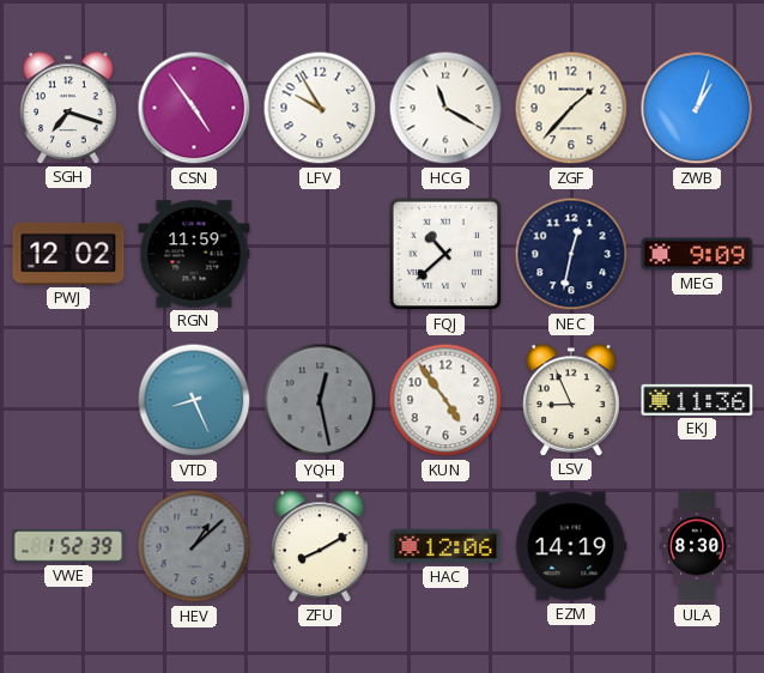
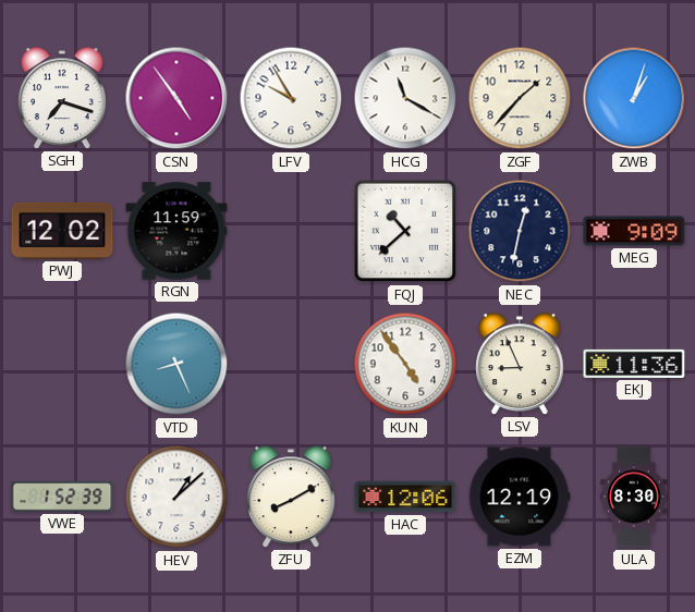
YQH: 12:28 -> none (320, 400)
HEV dial: grey -> white (176, 497)
EZM: 14:19 -> 12:19 (520, 497)
